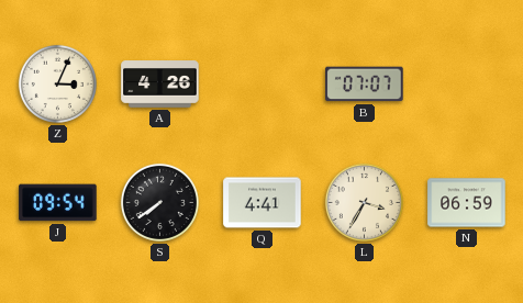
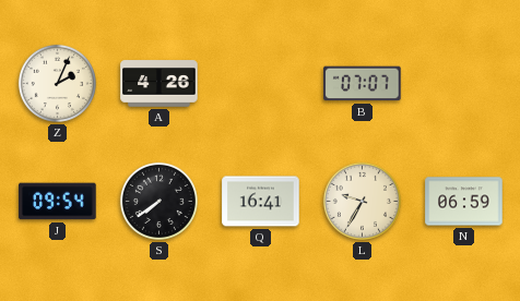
Z: 3:04 -> 2:04 (57, 83)
Q: 4:41 -> 16:41 (261, 202)
L: 3:35 -> 9:35 (362, 201)
